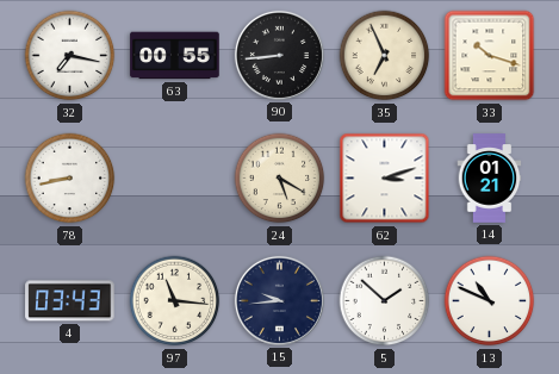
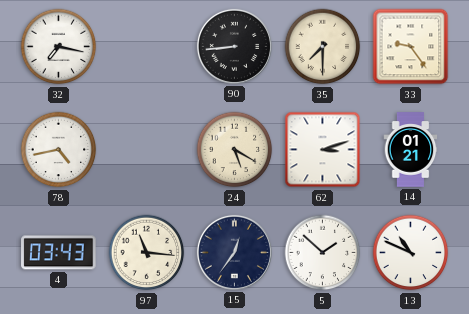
63: 00:55 -> none (175, 56)
35: 6:56 -> 7:30 (323, 47)
33: 10:18 -> 9:24 (411, 47)
78: 8:43 -> 4:43 (59, 150)
15: 9:44 -> 12:36 (234, 252)
